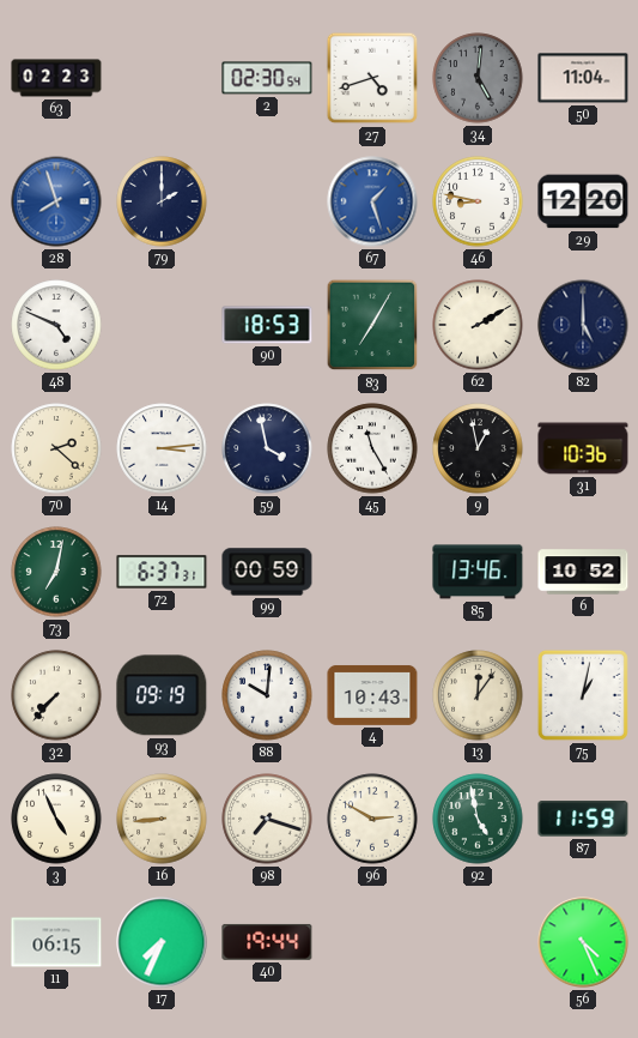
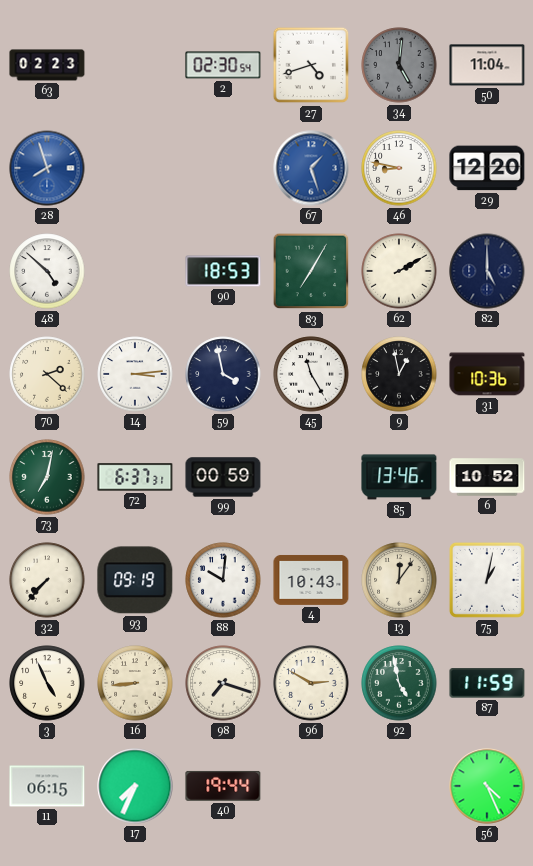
79: 2:00 -> none (162, 201)
48: 4:49 -> 4:52 (47, 271)
